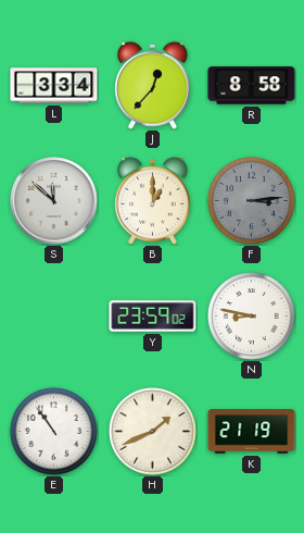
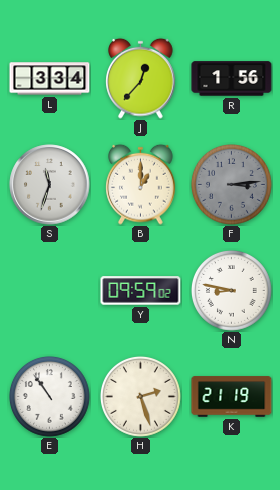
R: 8:58 -> 1:56 (232, 79)
S: 11:52 -> 11:33 (50, 185)
Y: 23:59 -> 09:59 (141, 291)
H: 1:41 -> 2:27 (140, 396)
